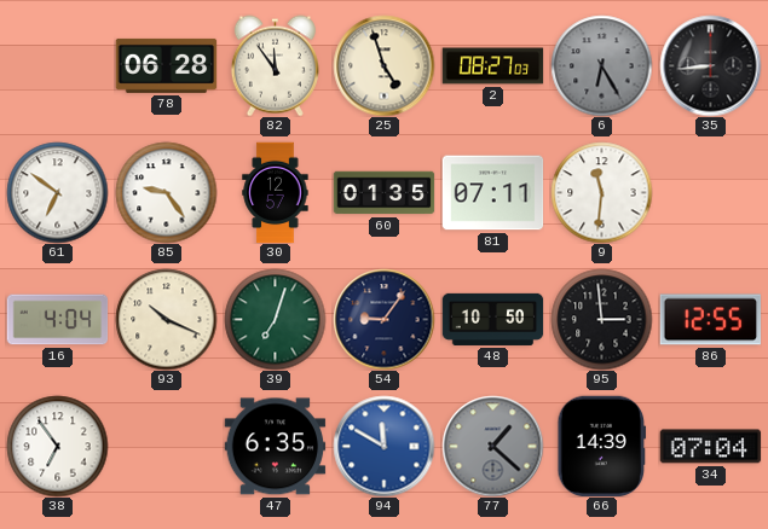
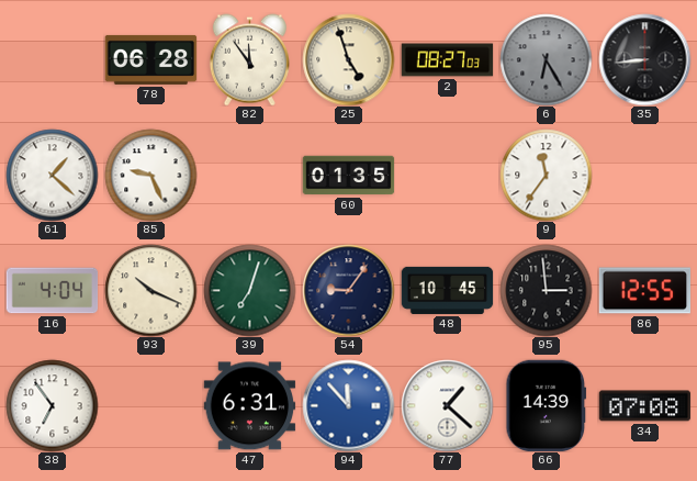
61: 6:51 -> 1:22 (52, 175)
85: 9:24 -> 9:26 (150, 175)
30: 12:57 -> none (276, 192)
81: 07:11 -> none (492, 193)
9: 11:31 -> 11:36 (546, 175)
48: 10:50 -> 10:45 (447, 290)
47: 6:35 -> 6:31 (249, 406)
94: 11:50 -> 11:53 (348, 405)
77 dial: grey -> white (447, 405)
34: 07:04 -> 07:08 (644, 406)
